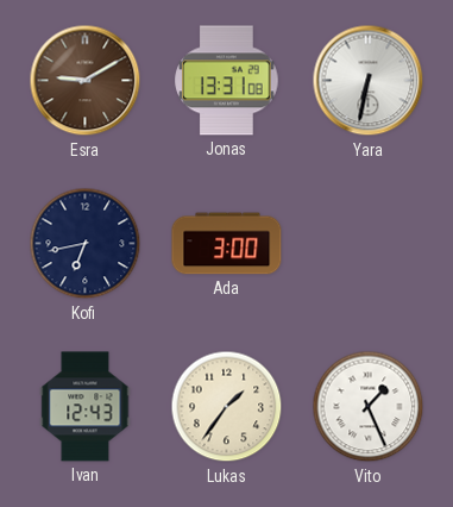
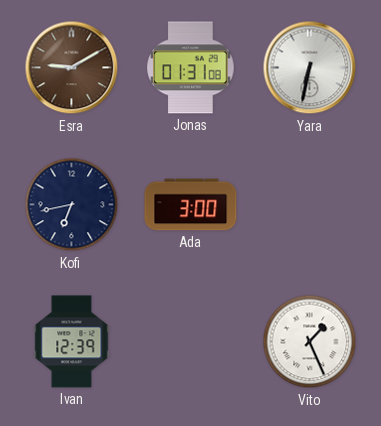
Jonas: 13:31 -> 01:31 (191, 68)
Ivan: 12:43 -> 12:39 (72, 342)
Lukas: 1:36 -> none (227, 407)
